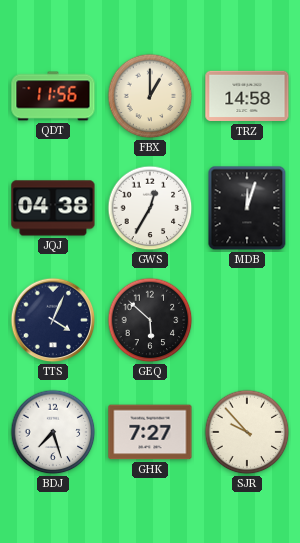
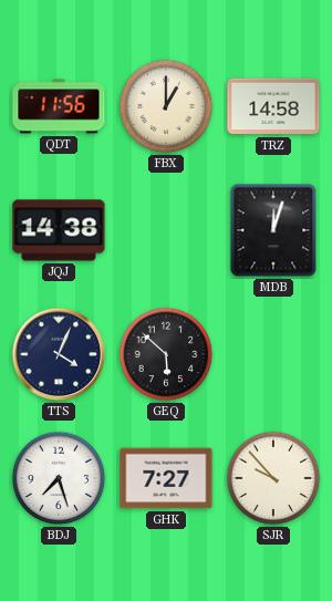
JQJ: 04:38 -> 14:38 (59, 230)
GWS: 12:35 -> none (150, 208)
